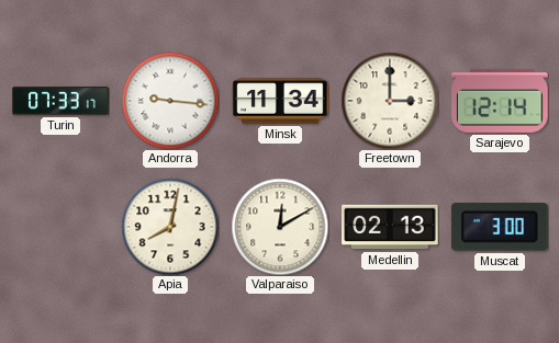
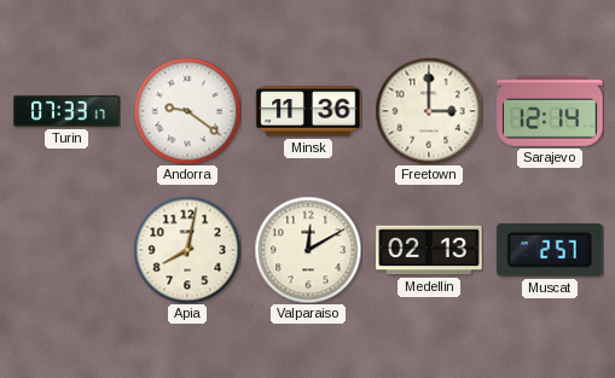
Andorra: 9:16 -> 9:21 (187, 111)
Minsk: 11:34 -> 11:36 (308, 111)
Muscat: 3:00 -> 2:57 (550, 251)
